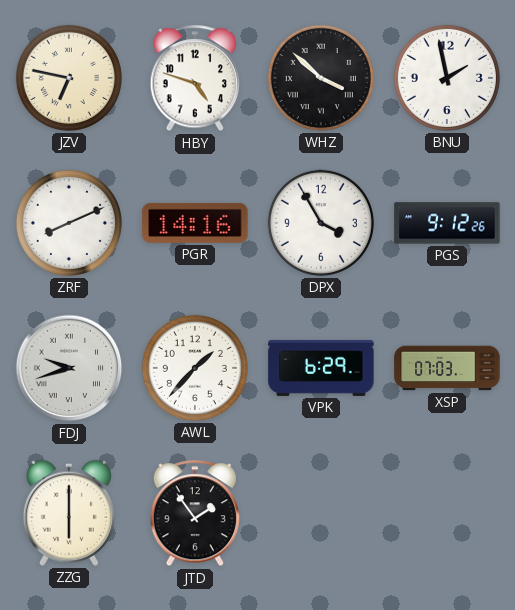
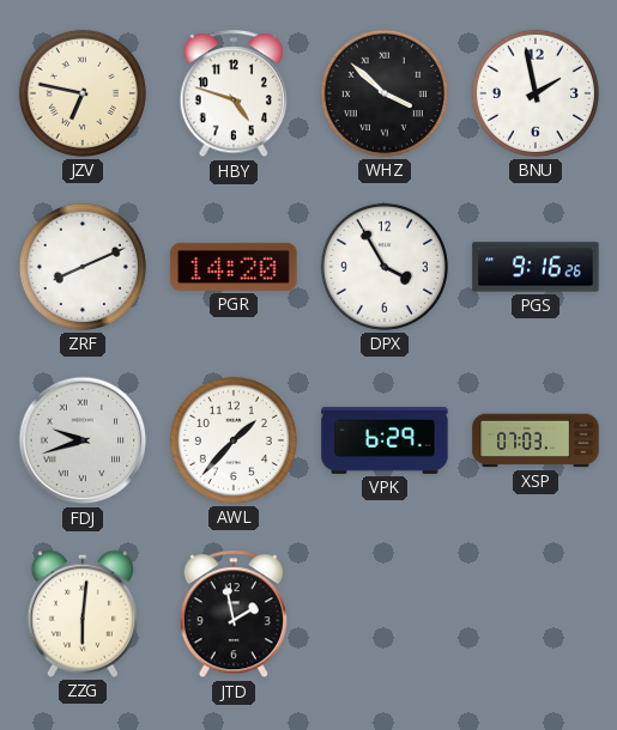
PGR: 14:16 -> 14:20 (234, 267)
PGS: 9:12 -> 9:16 (536, 267)
ZZG: 6:00 -> 6:01 (83, 614)
JTD: 1:54 -> 1:58 (232, 615)
